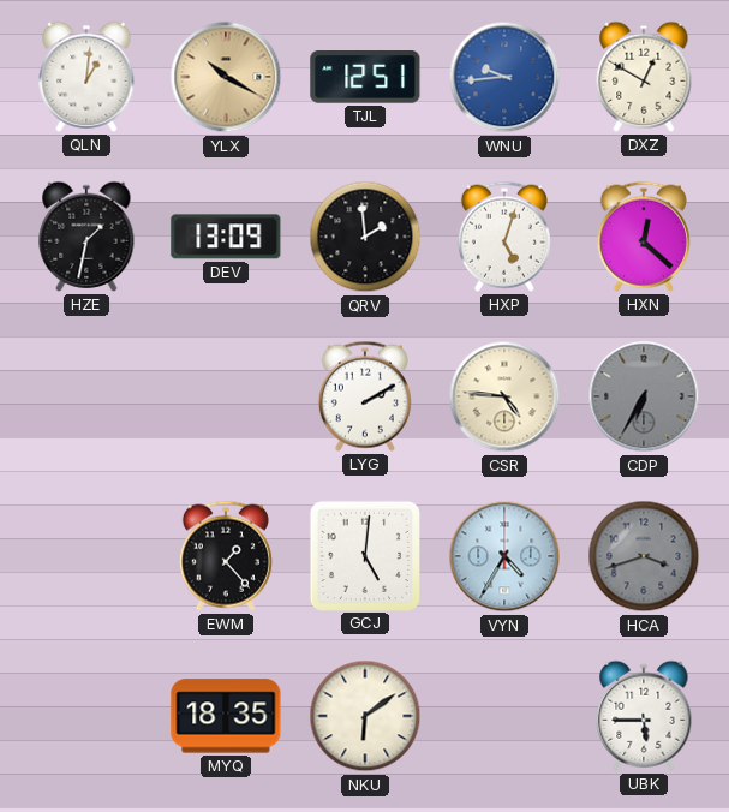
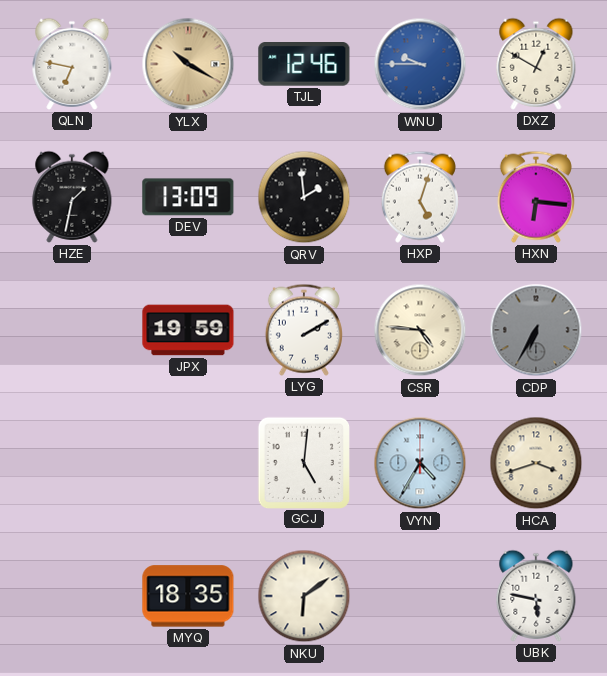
QLN: 1:01 -> 6:47 (72, 64)
TJL: 12:51 -> 12:46 (304, 64)
WNU: 9:44 -> 9:45 (420, 64)
HXN: 12:22 -> 6:16 (536, 197)
JPX: none -> 19:59 (188, 330)
EWM: 1:23 -> none (226, 556)
HCA dial: grey -> cream (536, 463)
UBK: 5:45 -> 5:47 (536, 596)
